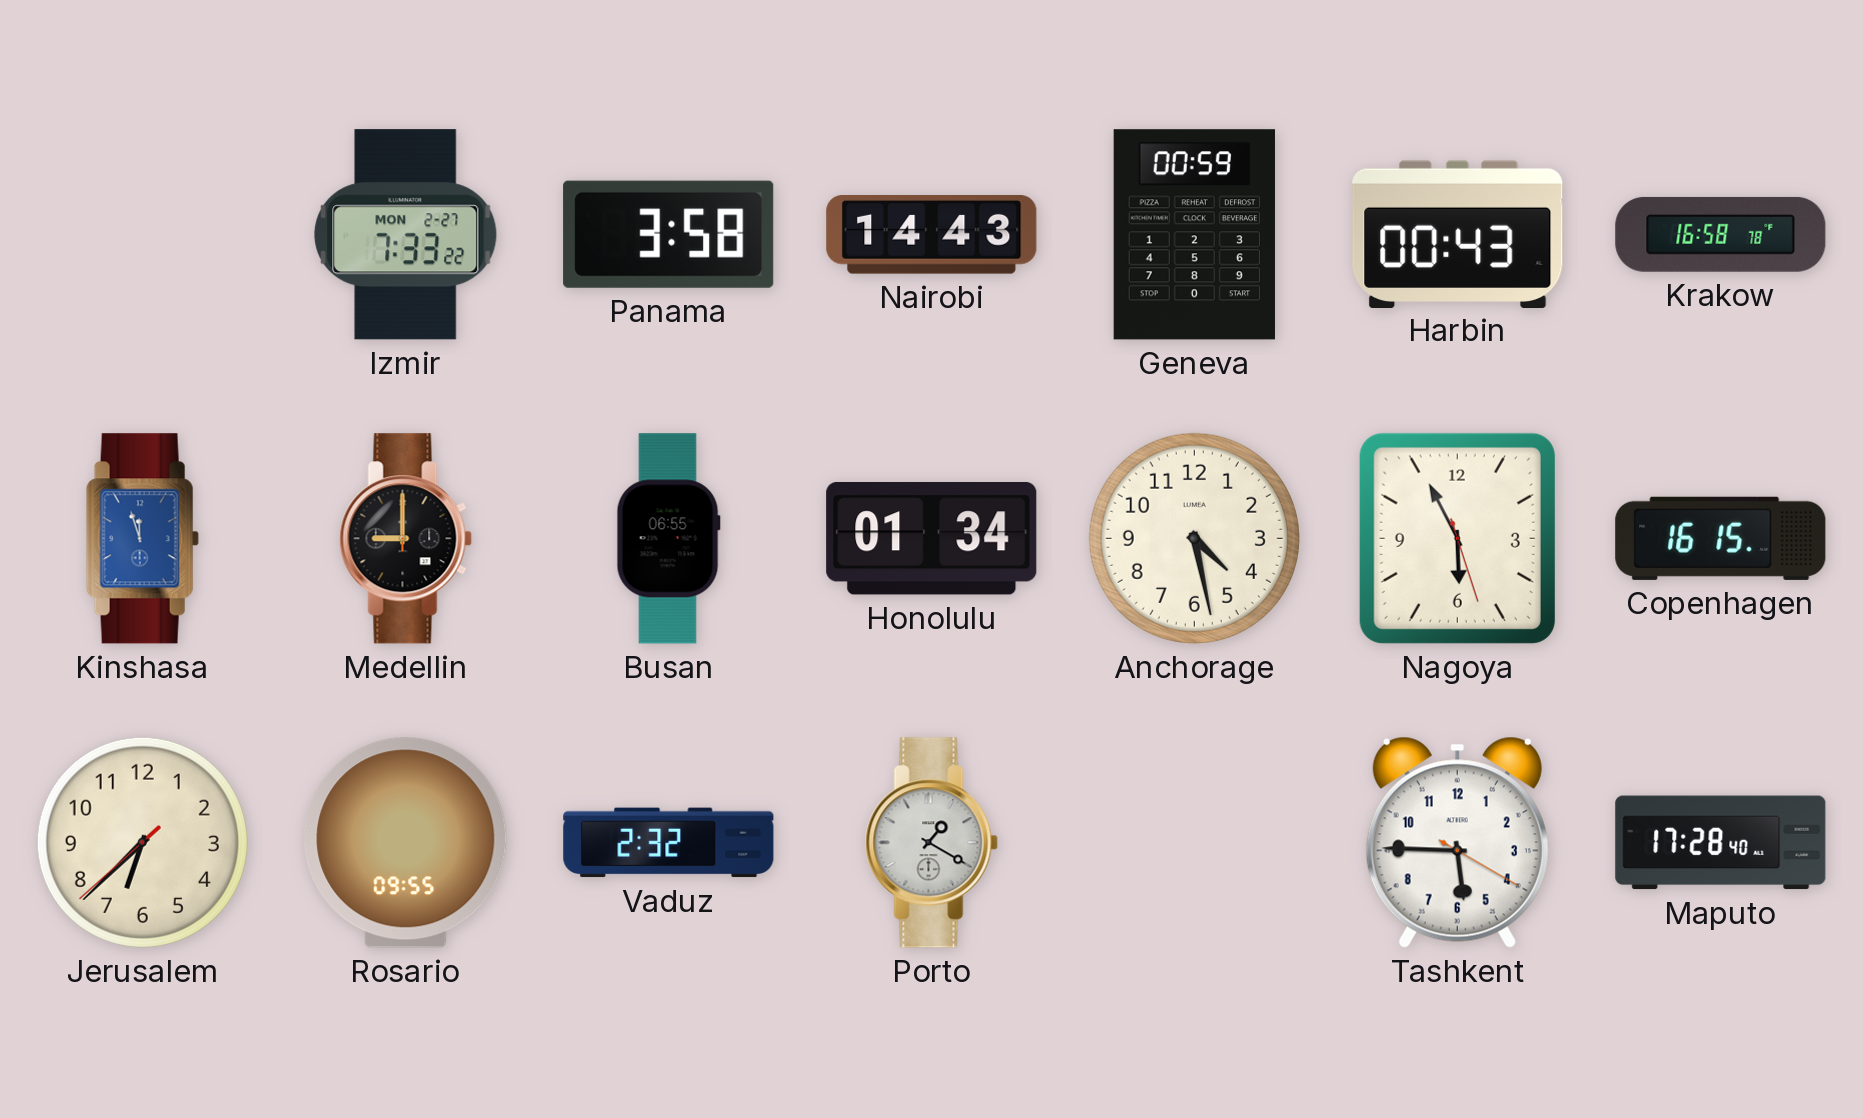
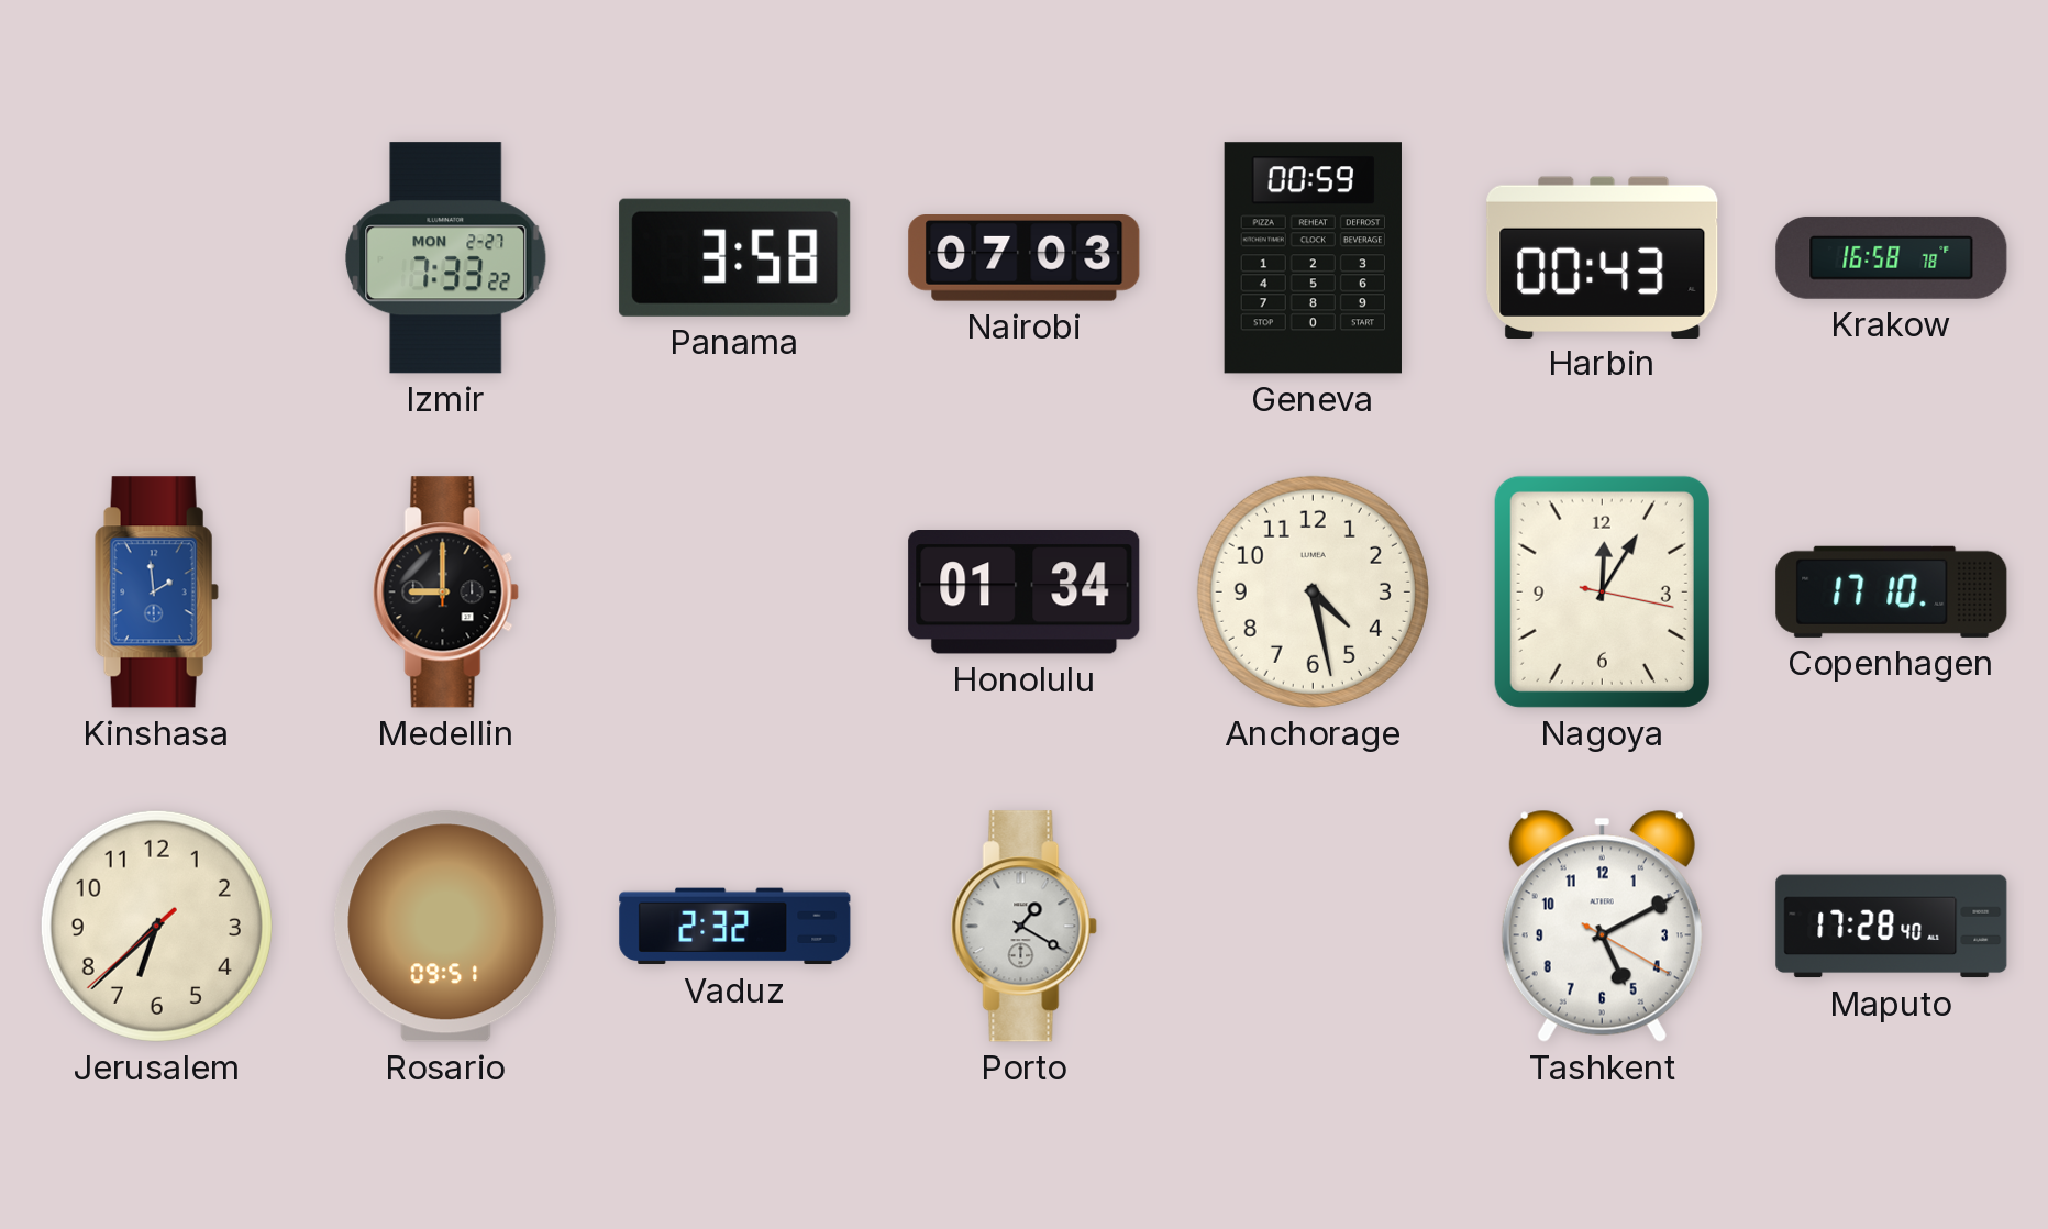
Nairobi: 14:43 -> 07:03 (1025, 258)
Kinshasa: 11:57 -> 1:59 (156, 593)
Busan: 06:55 -> none (668, 539)
Nagoya: 5:55 -> 12:05 (1602, 591)
Copenhagen: 16:15 -> 17:10 (1892, 591)
Rosario: 09:55 -> 09:51 (446, 927)
Tashkent: 5:45 -> 5:10 (1602, 926)
